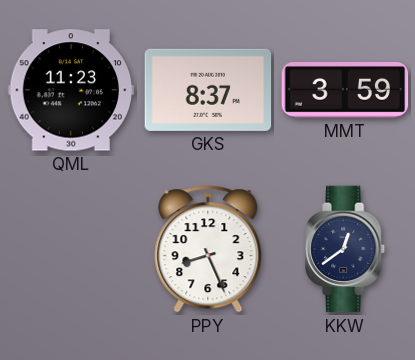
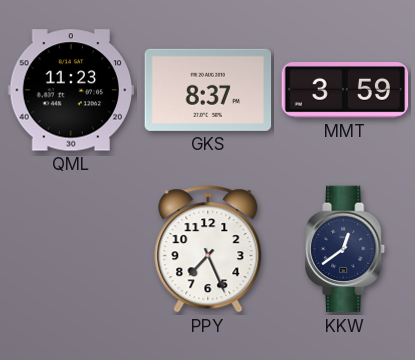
PPY: 8:26 -> 7:26 (208, 249)
